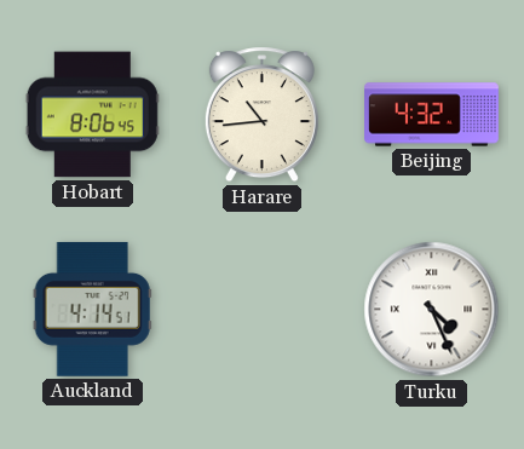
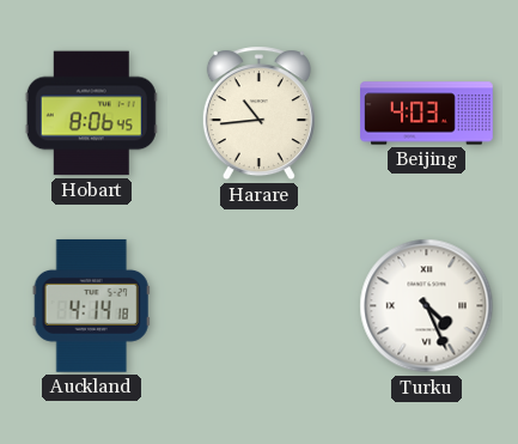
Beijing: 4:32 -> 4:03 (427, 114)
Auckland: 4:14:51 -> 4:14:18 (91, 306)
